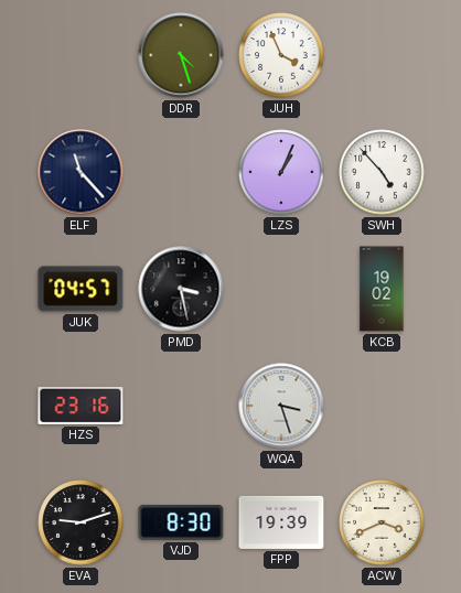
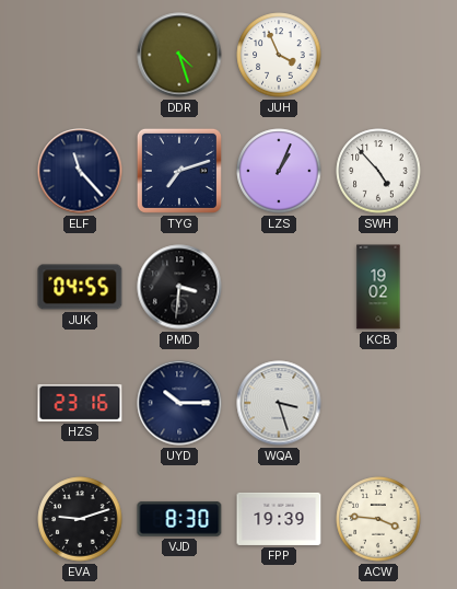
TYG: none -> 7:12 (179, 171)
JUK: 04:57 -> 04:55 (80, 287)
PMD: 3:28 -> 3:31 (179, 287)
UYD: none -> 10:15 (179, 403)
ACW: 3:41 -> 3:46 (378, 519)
